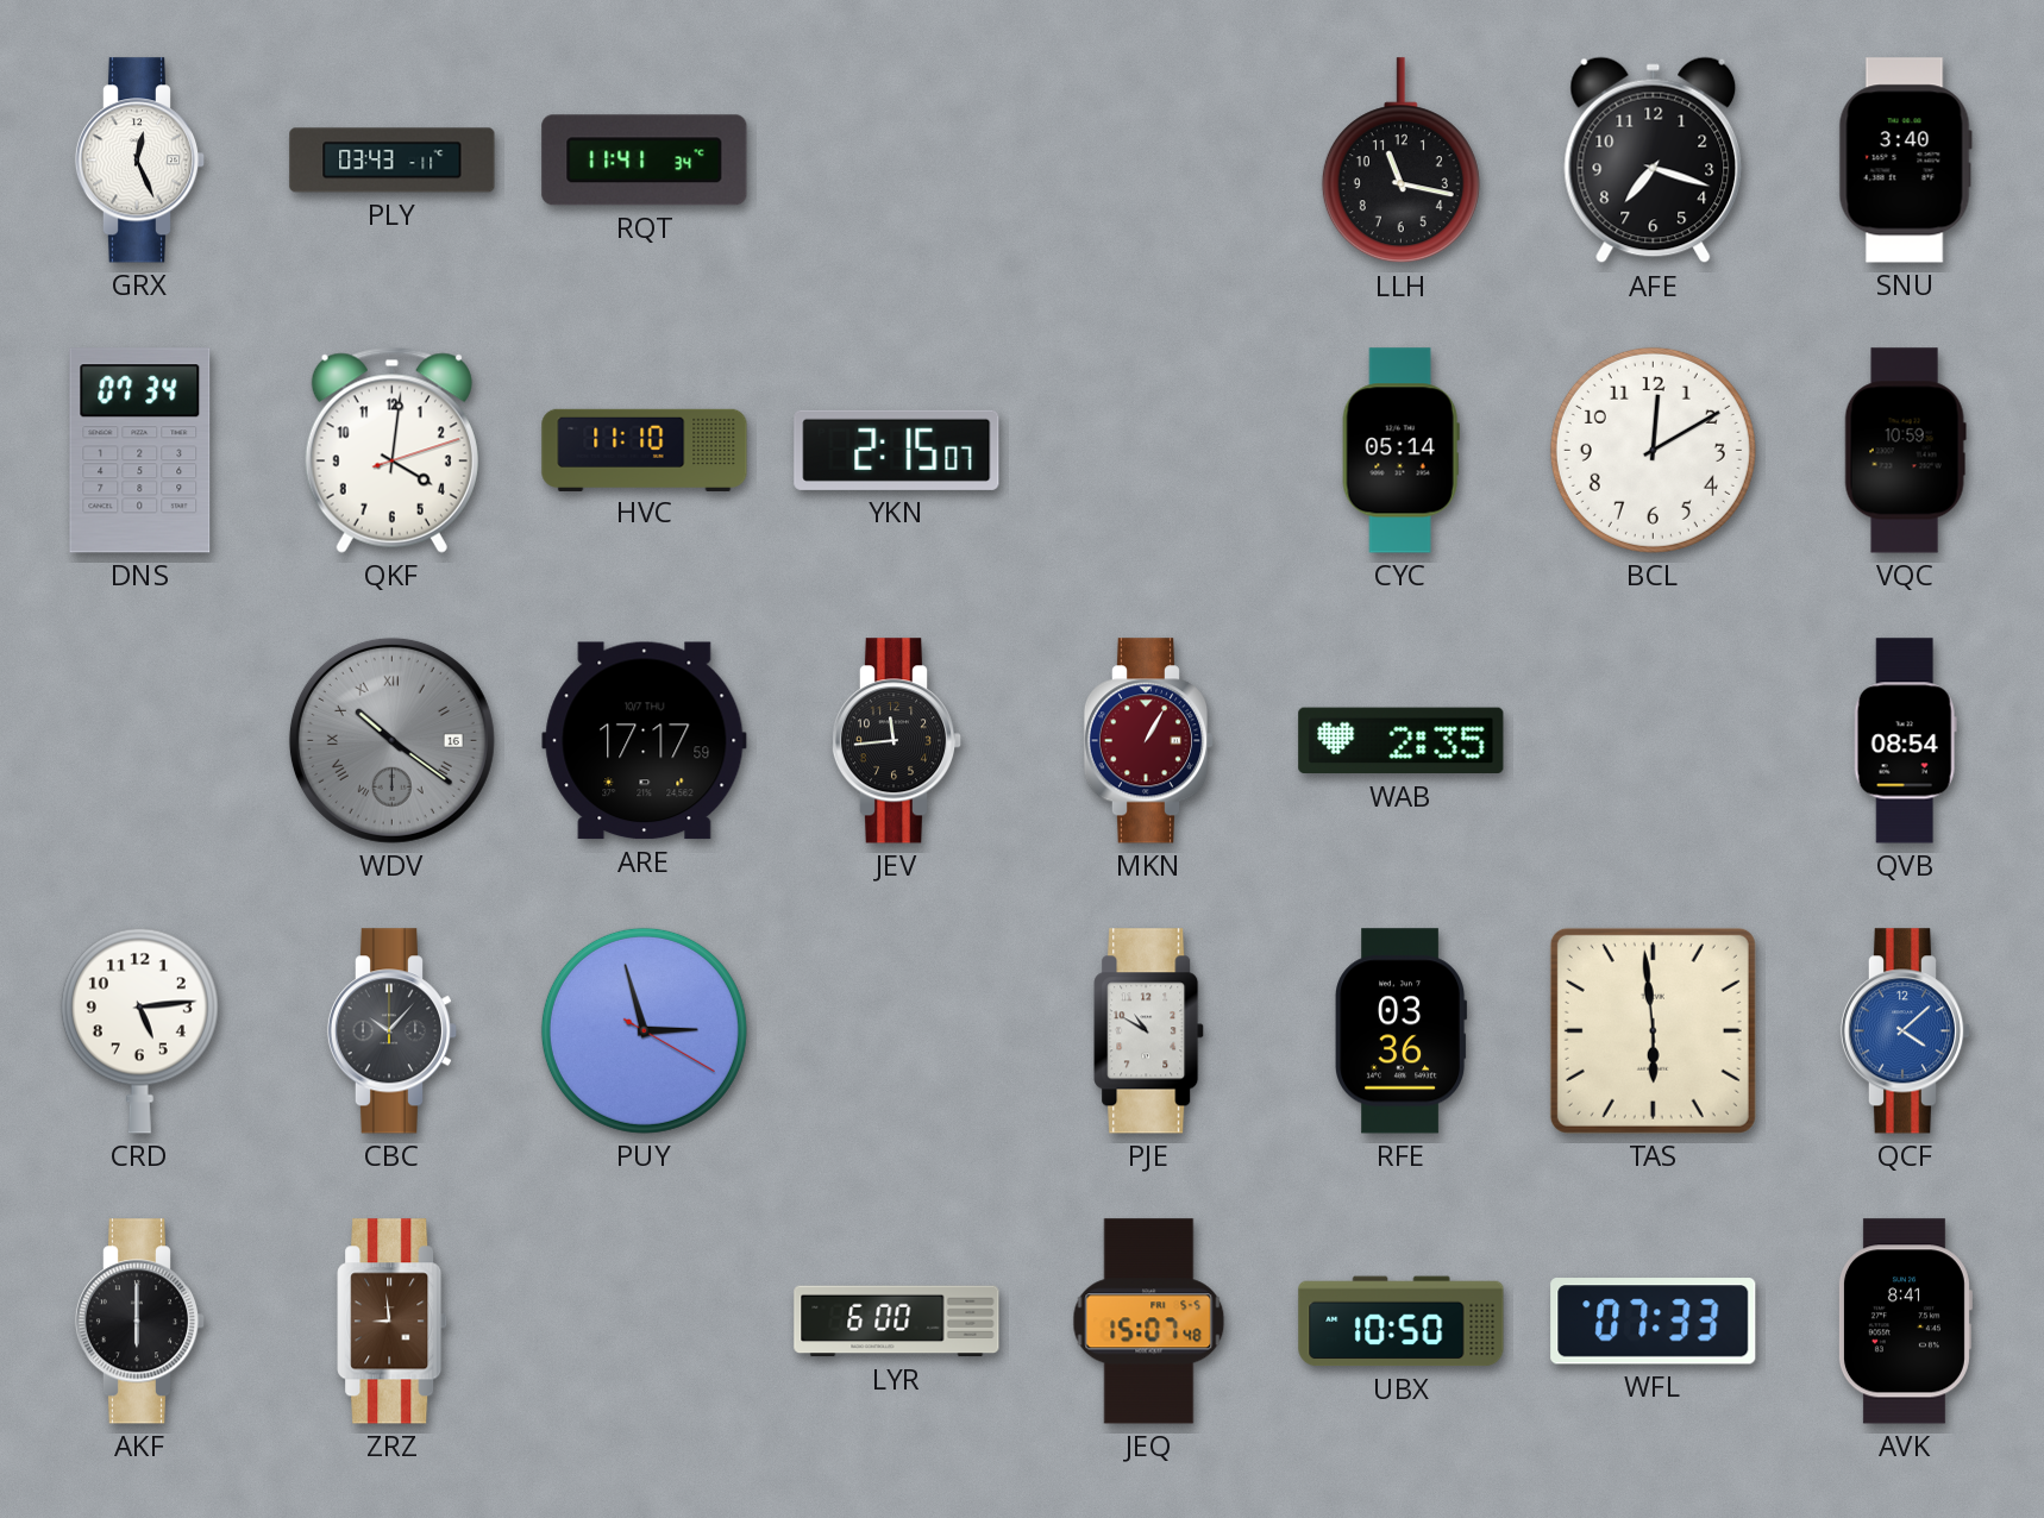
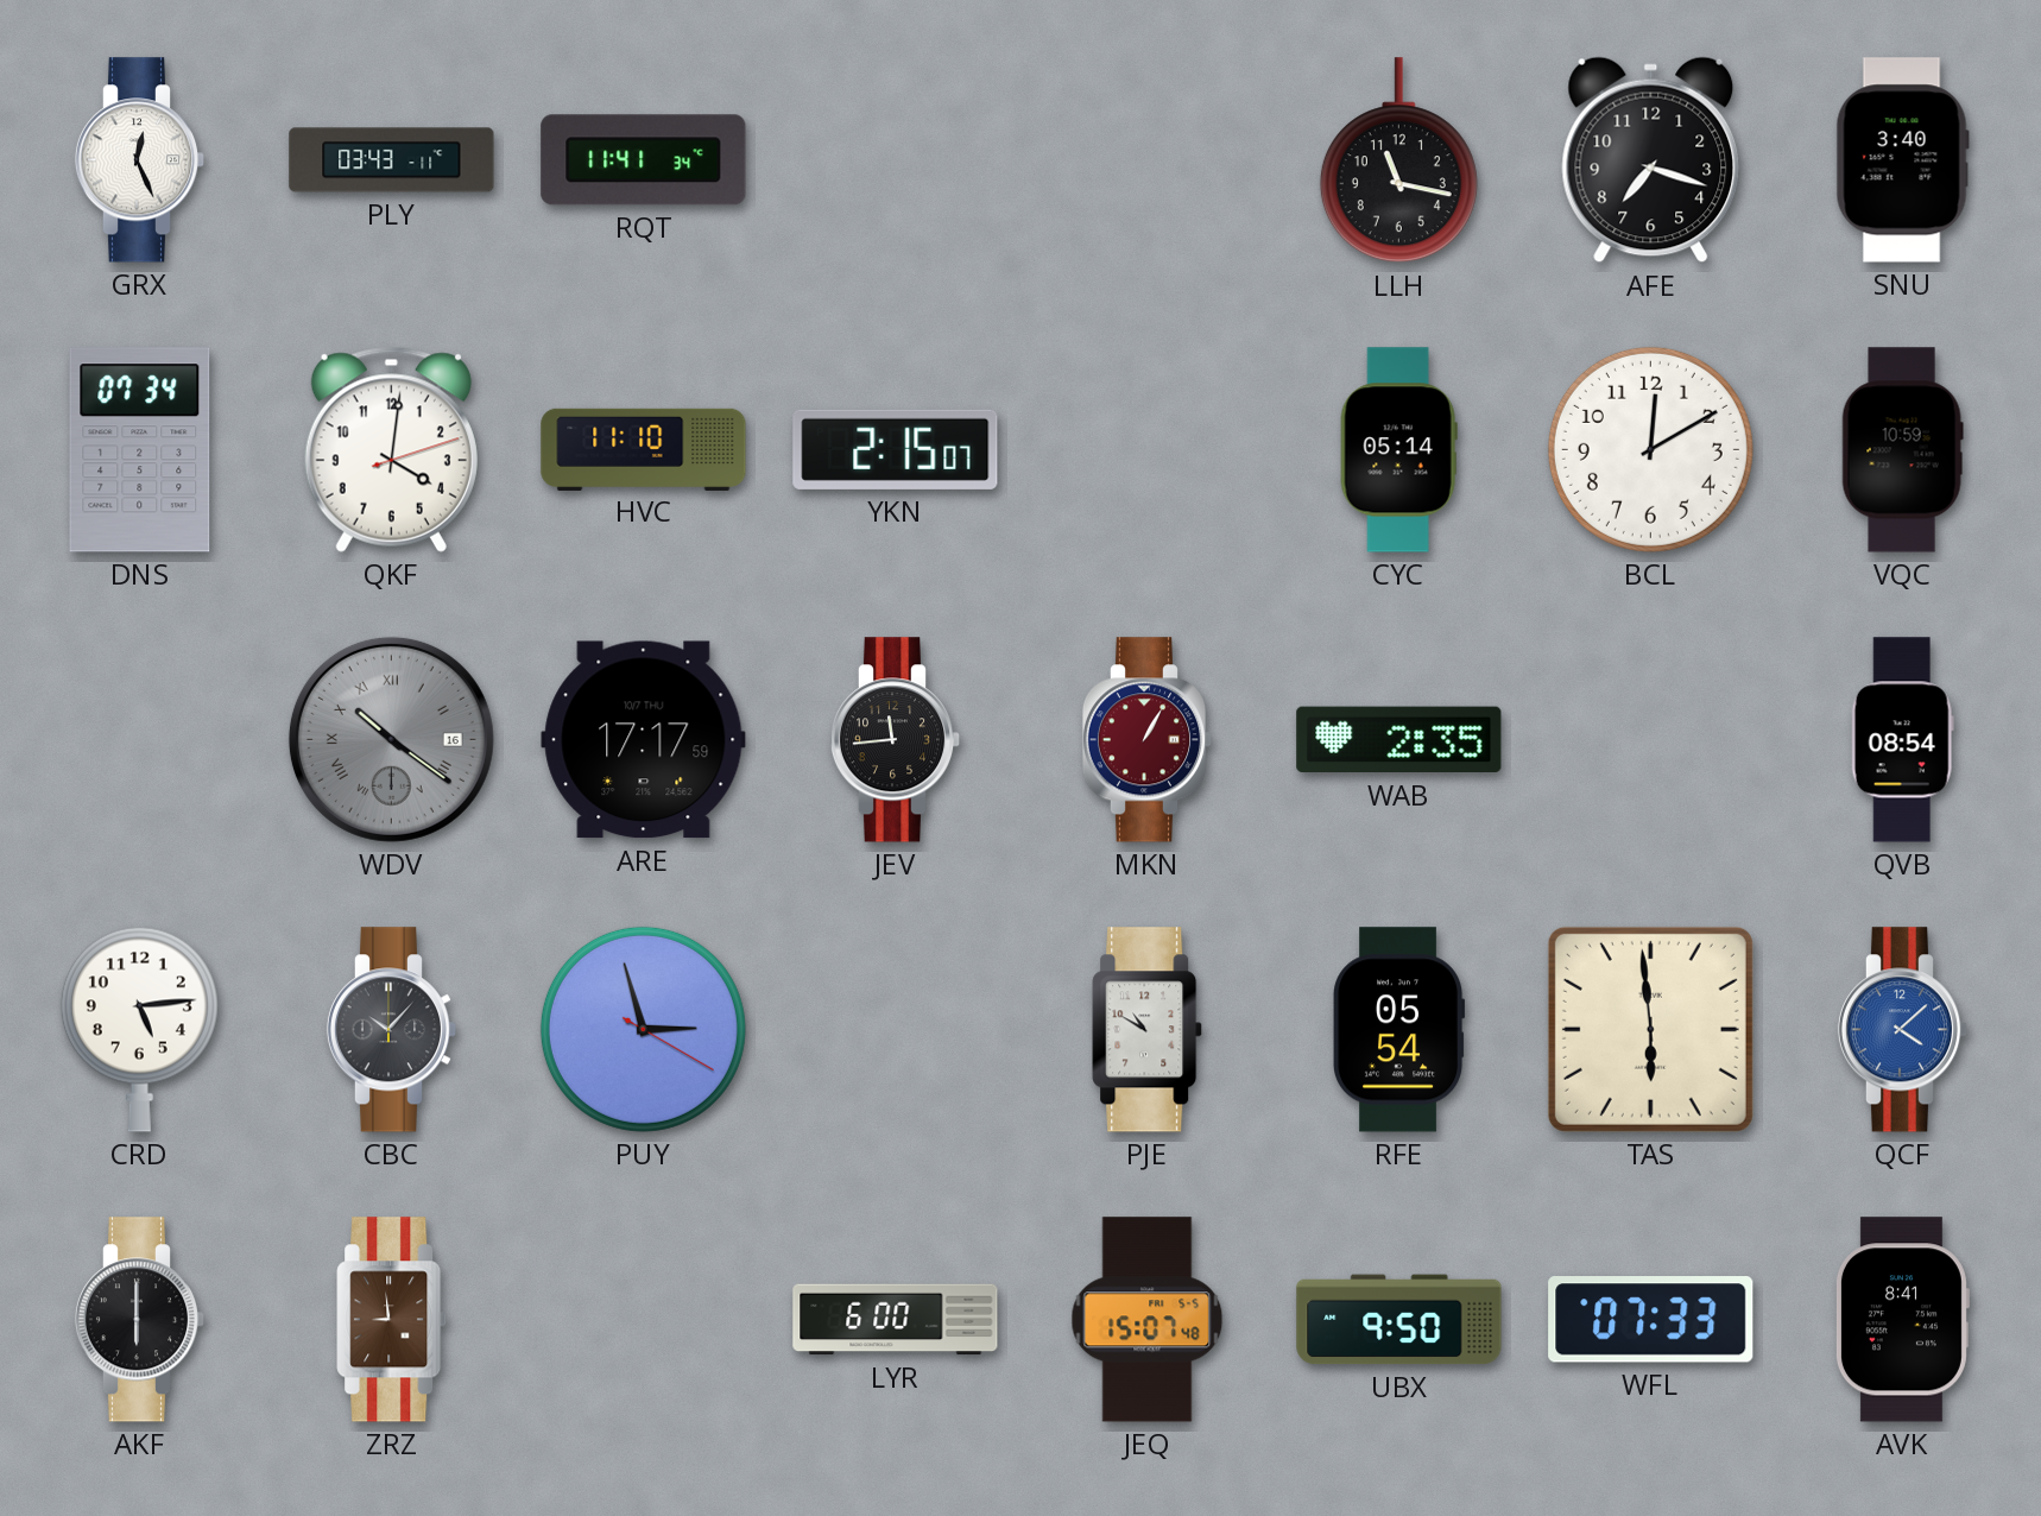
RFE: 03:36 -> 05:54 (1399, 1030)
UBX: 10:50 -> 9:50 (1399, 1320)
